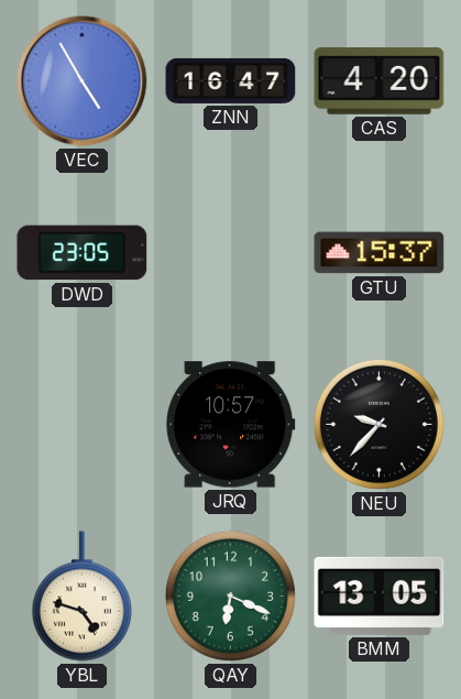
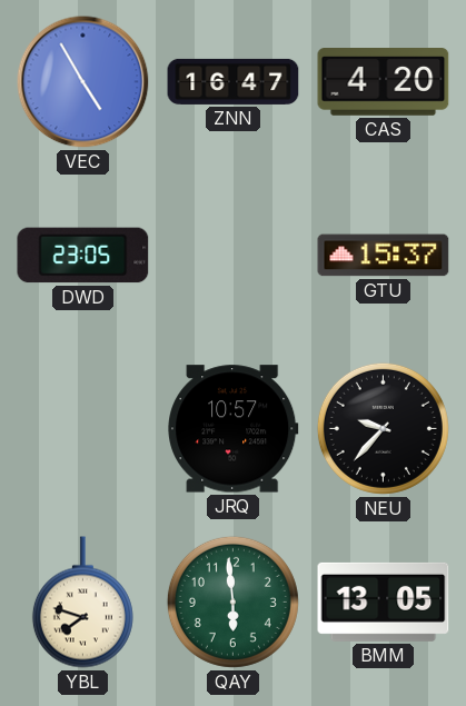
YBL: 4:48 -> 7:48 (82, 603)
QAY: 6:19 -> 5:59 (232, 601)
